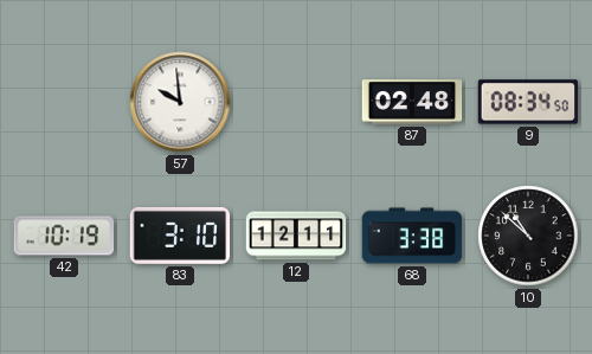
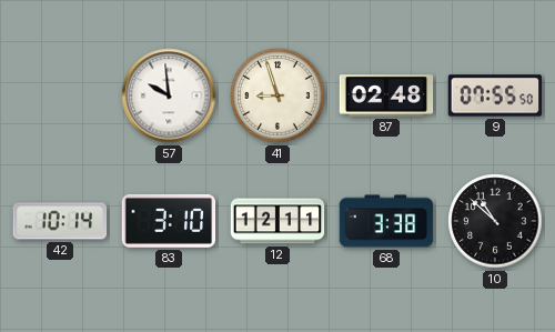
41: none -> 8:57 (277, 95)
9: 08:34 -> 07:55 (495, 95)
42: 10:19 -> 10:14 (60, 221)
